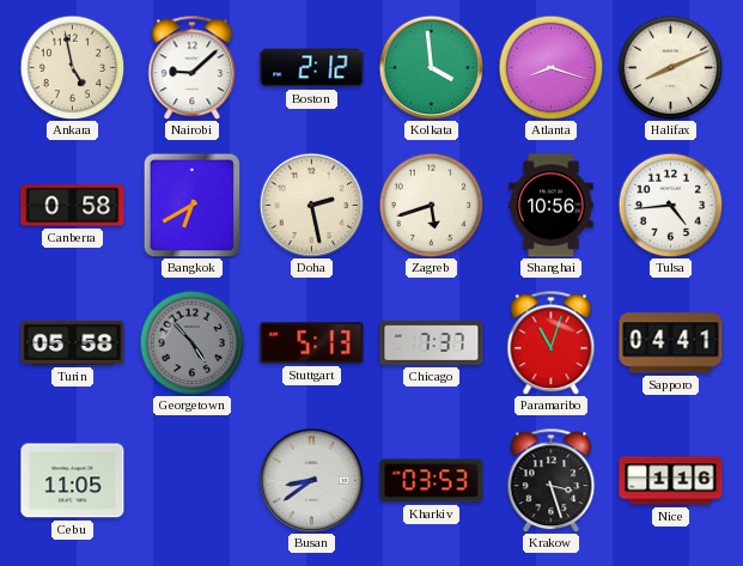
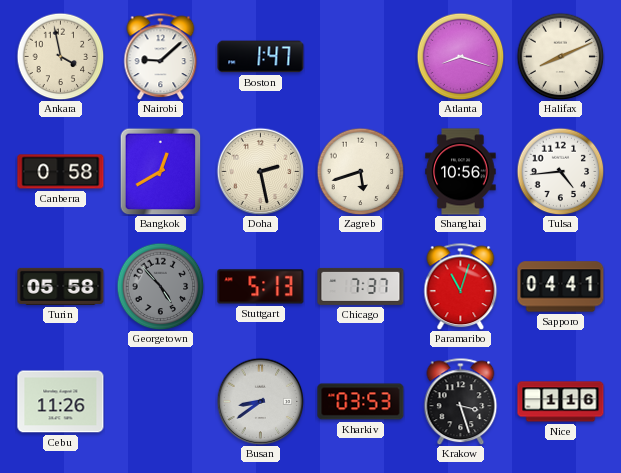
Ankara: 4:58 -> 3:58 (60, 56)
Boston: 2:12 -> 1:47 (261, 57)
Kolkata: 3:59 -> none (431, 67)
Bangkok: 6:40 -> 12:40 (161, 171)
Cebu: 11:05 -> 11:26 (61, 402)
